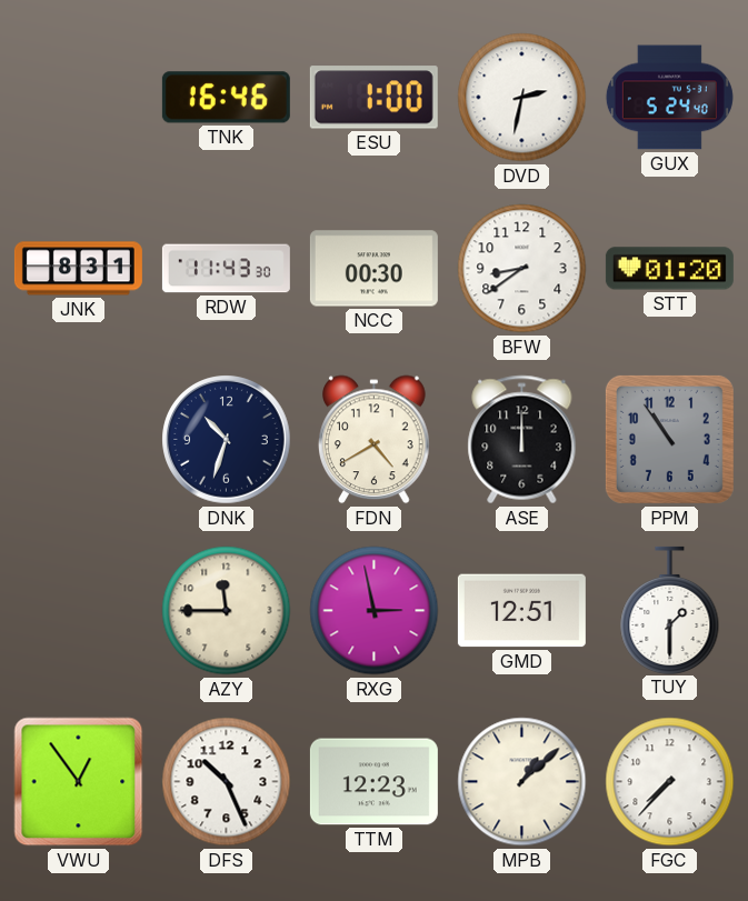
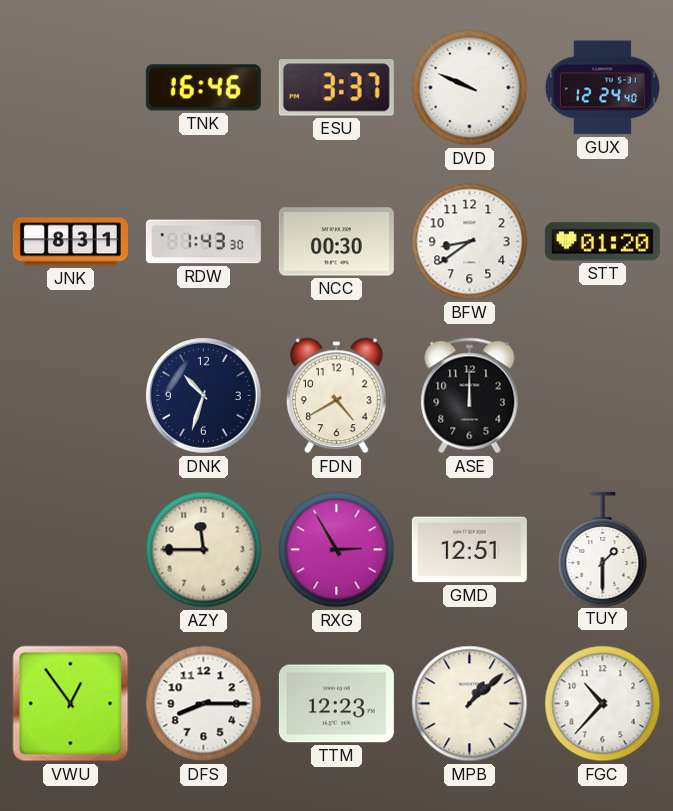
ESU: 1:00 -> 3:37 (336, 88)
DVD: 2:32 -> 9:49 (470, 88)
GUX: 5:24 -> 12:24 (602, 88)
RDW: 11:43 -> 1:43 (203, 242)
PPM: 10:54 -> none (669, 439)
RXG: 2:58 -> 2:55 (337, 550)
DFS: 10:26 -> 8:15 (204, 704)
FGC: 7:37 -> 10:37 (603, 704)
